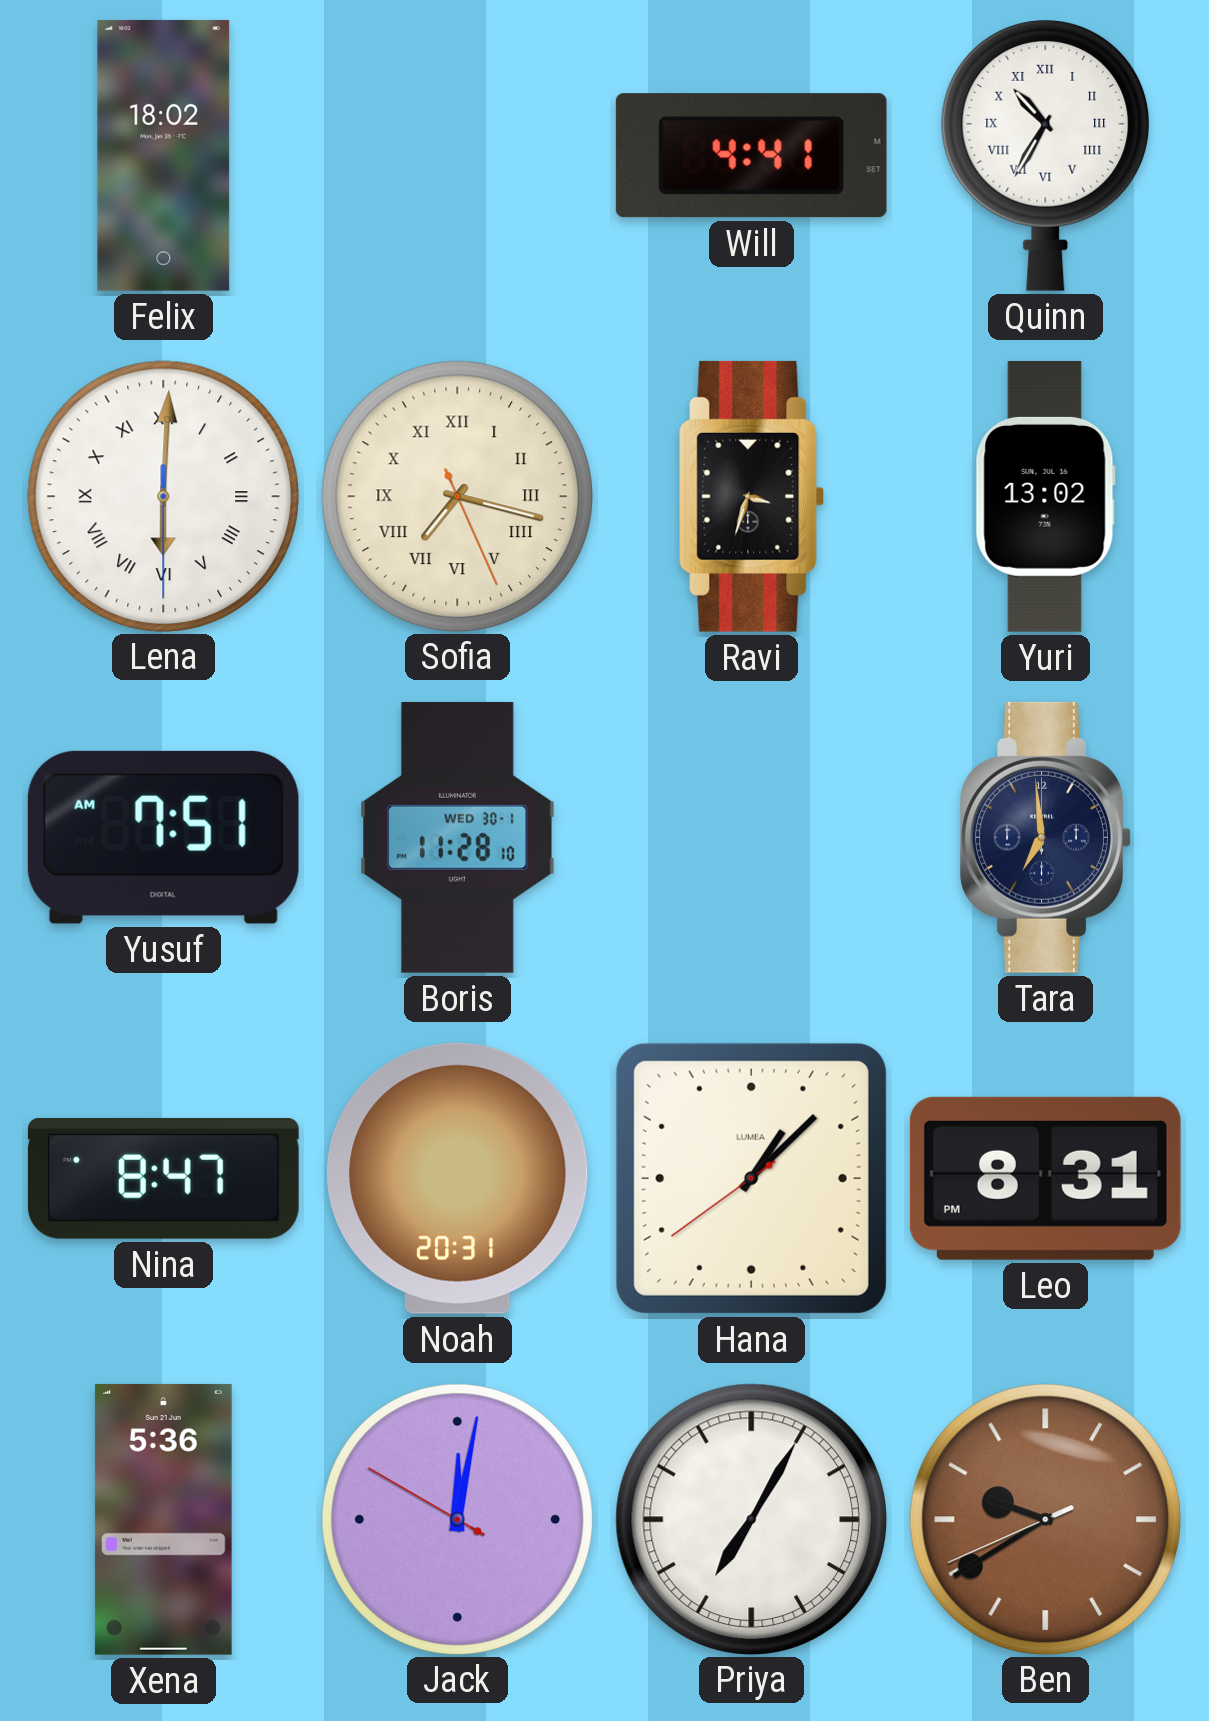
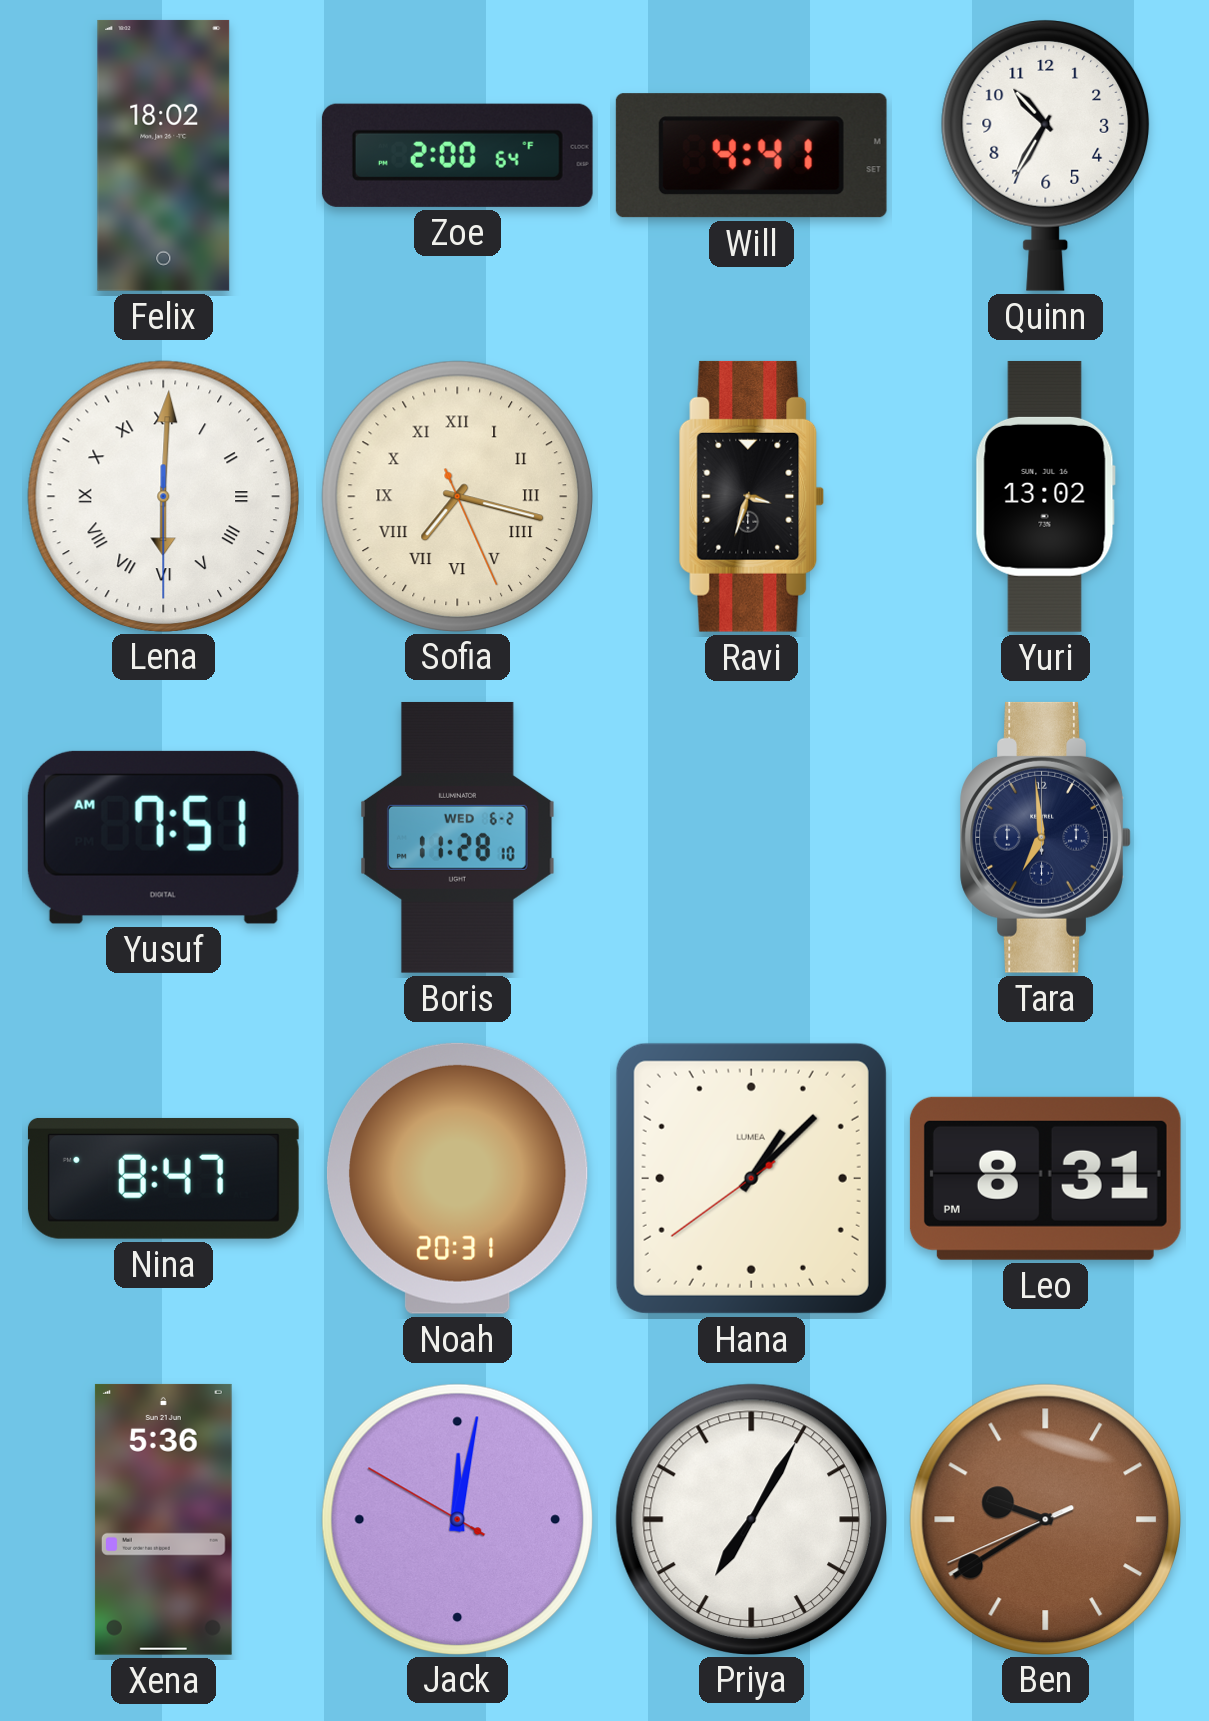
Zoe: none -> 2:00 (457, 155)
Quinn numerals: Roman -> Arabic (1046, 156)
Boris date: WED 30-1 -> WED 6-2 (458, 837)
